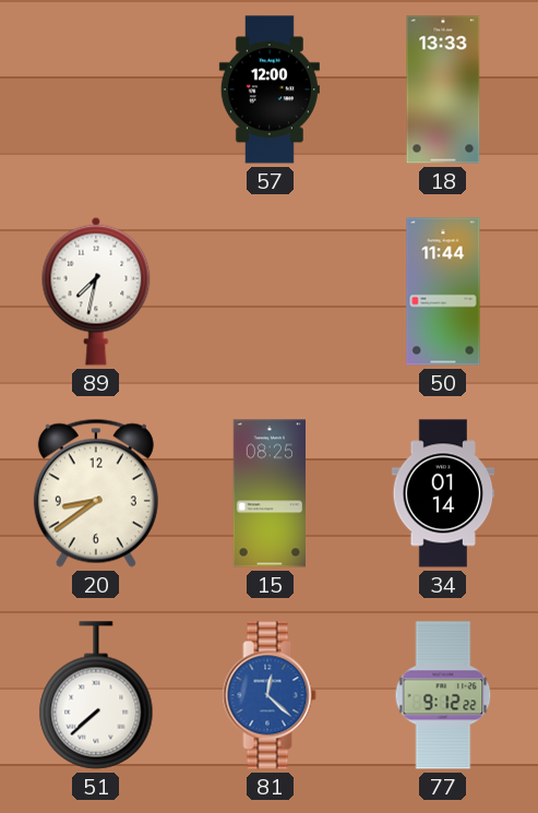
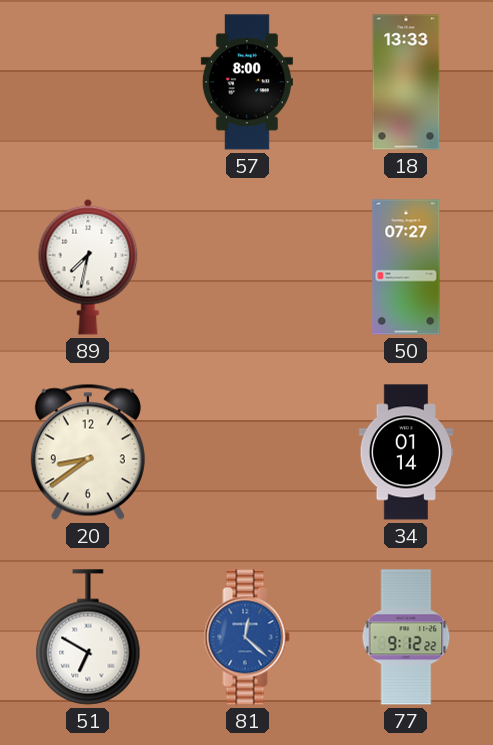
57: 12:00 -> 8:00 (247, 82)
50: 11:44 -> 07:27 (406, 267)
15: 08:25 -> none (268, 493)
51: 7:38 -> 6:50 (88, 637)
